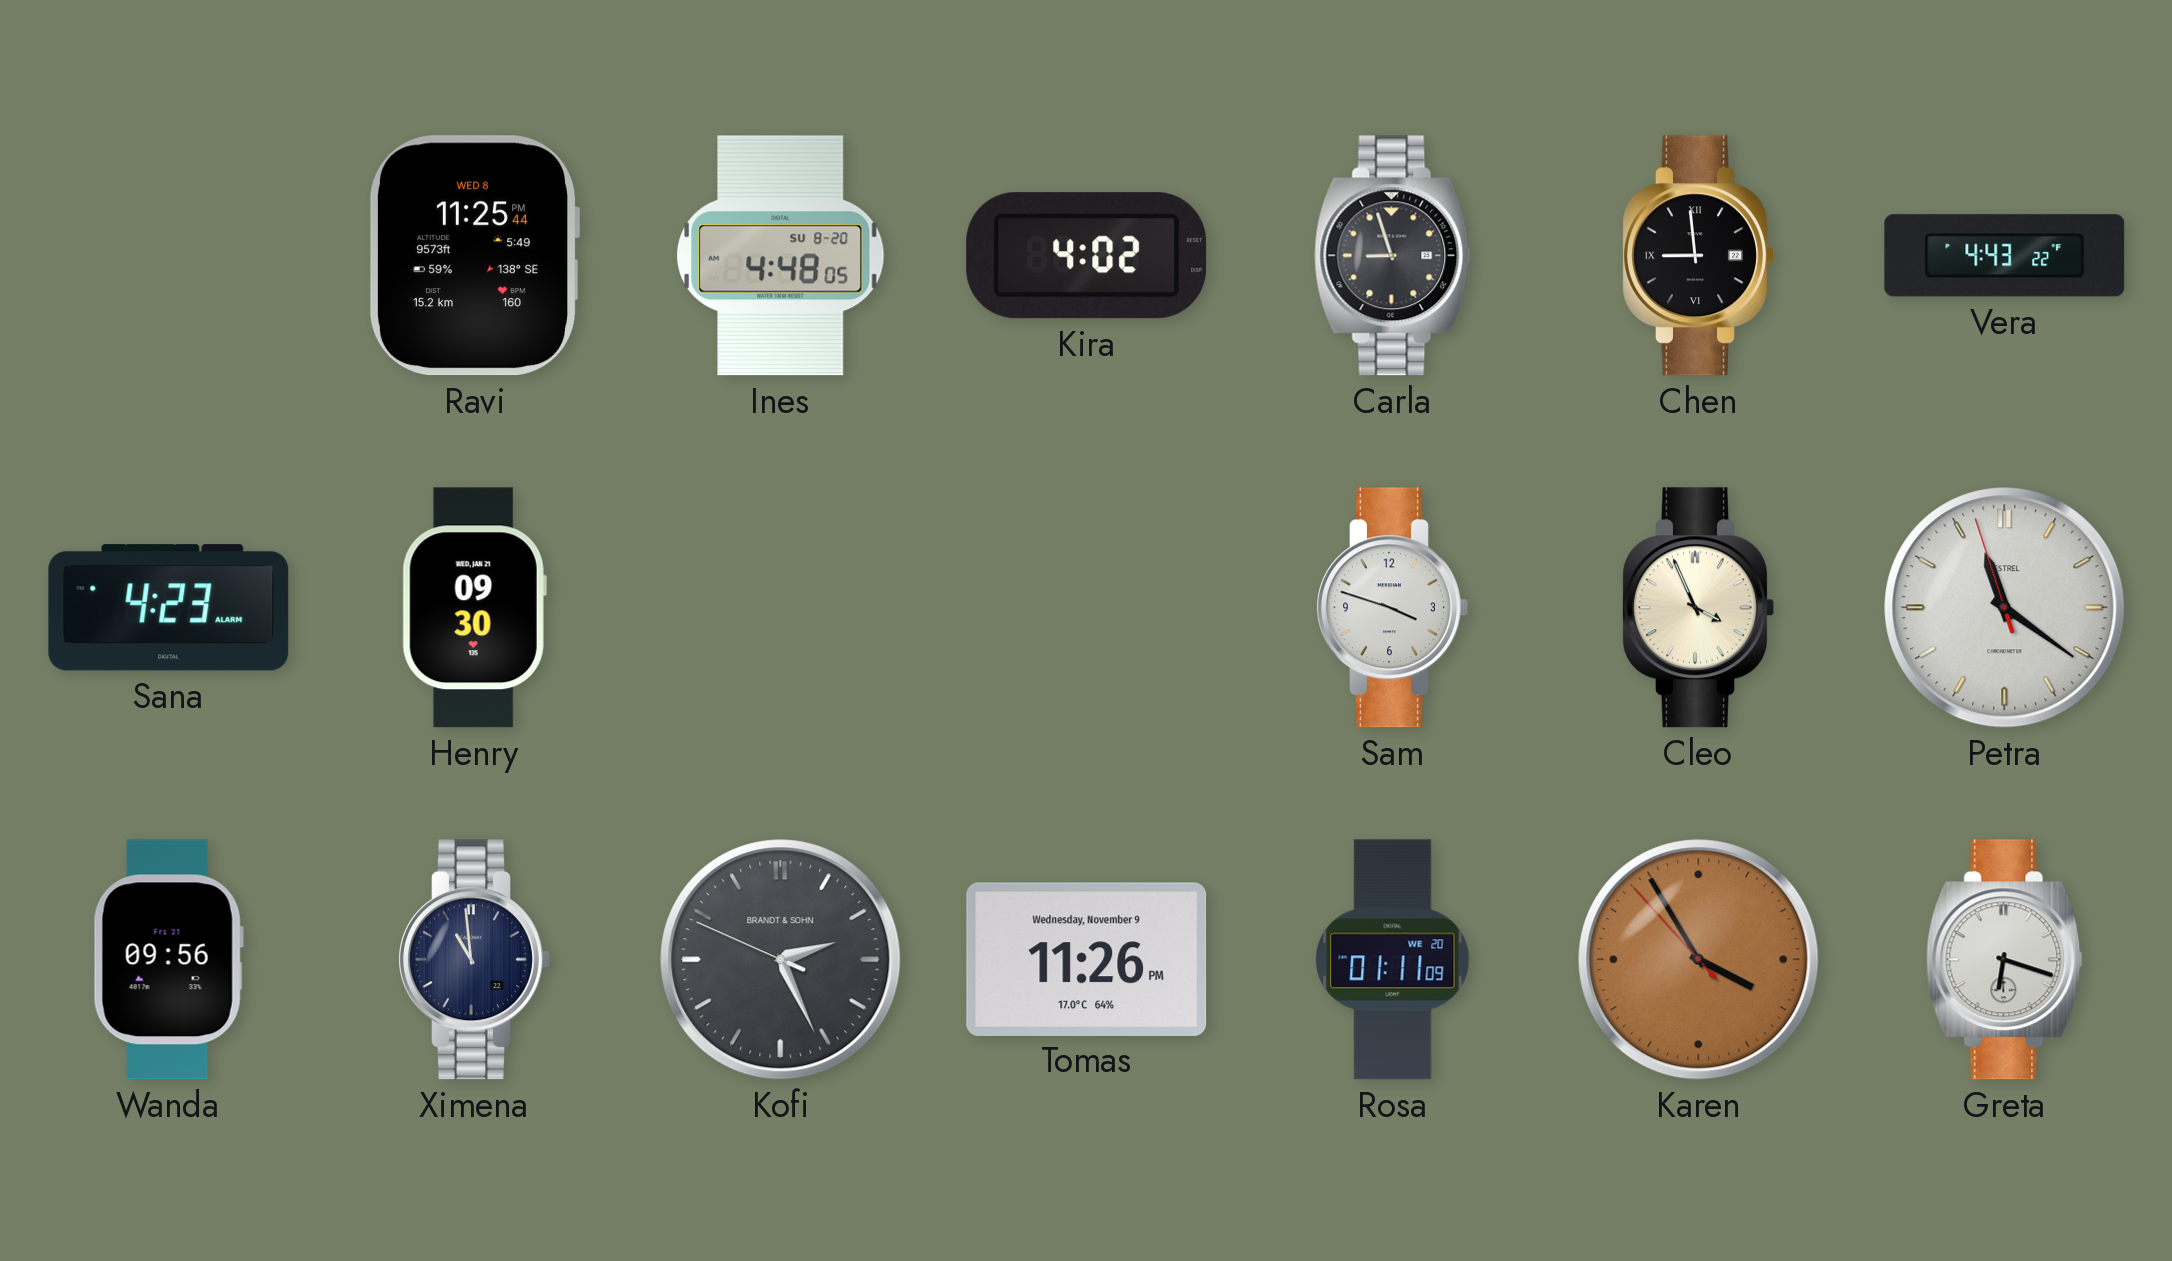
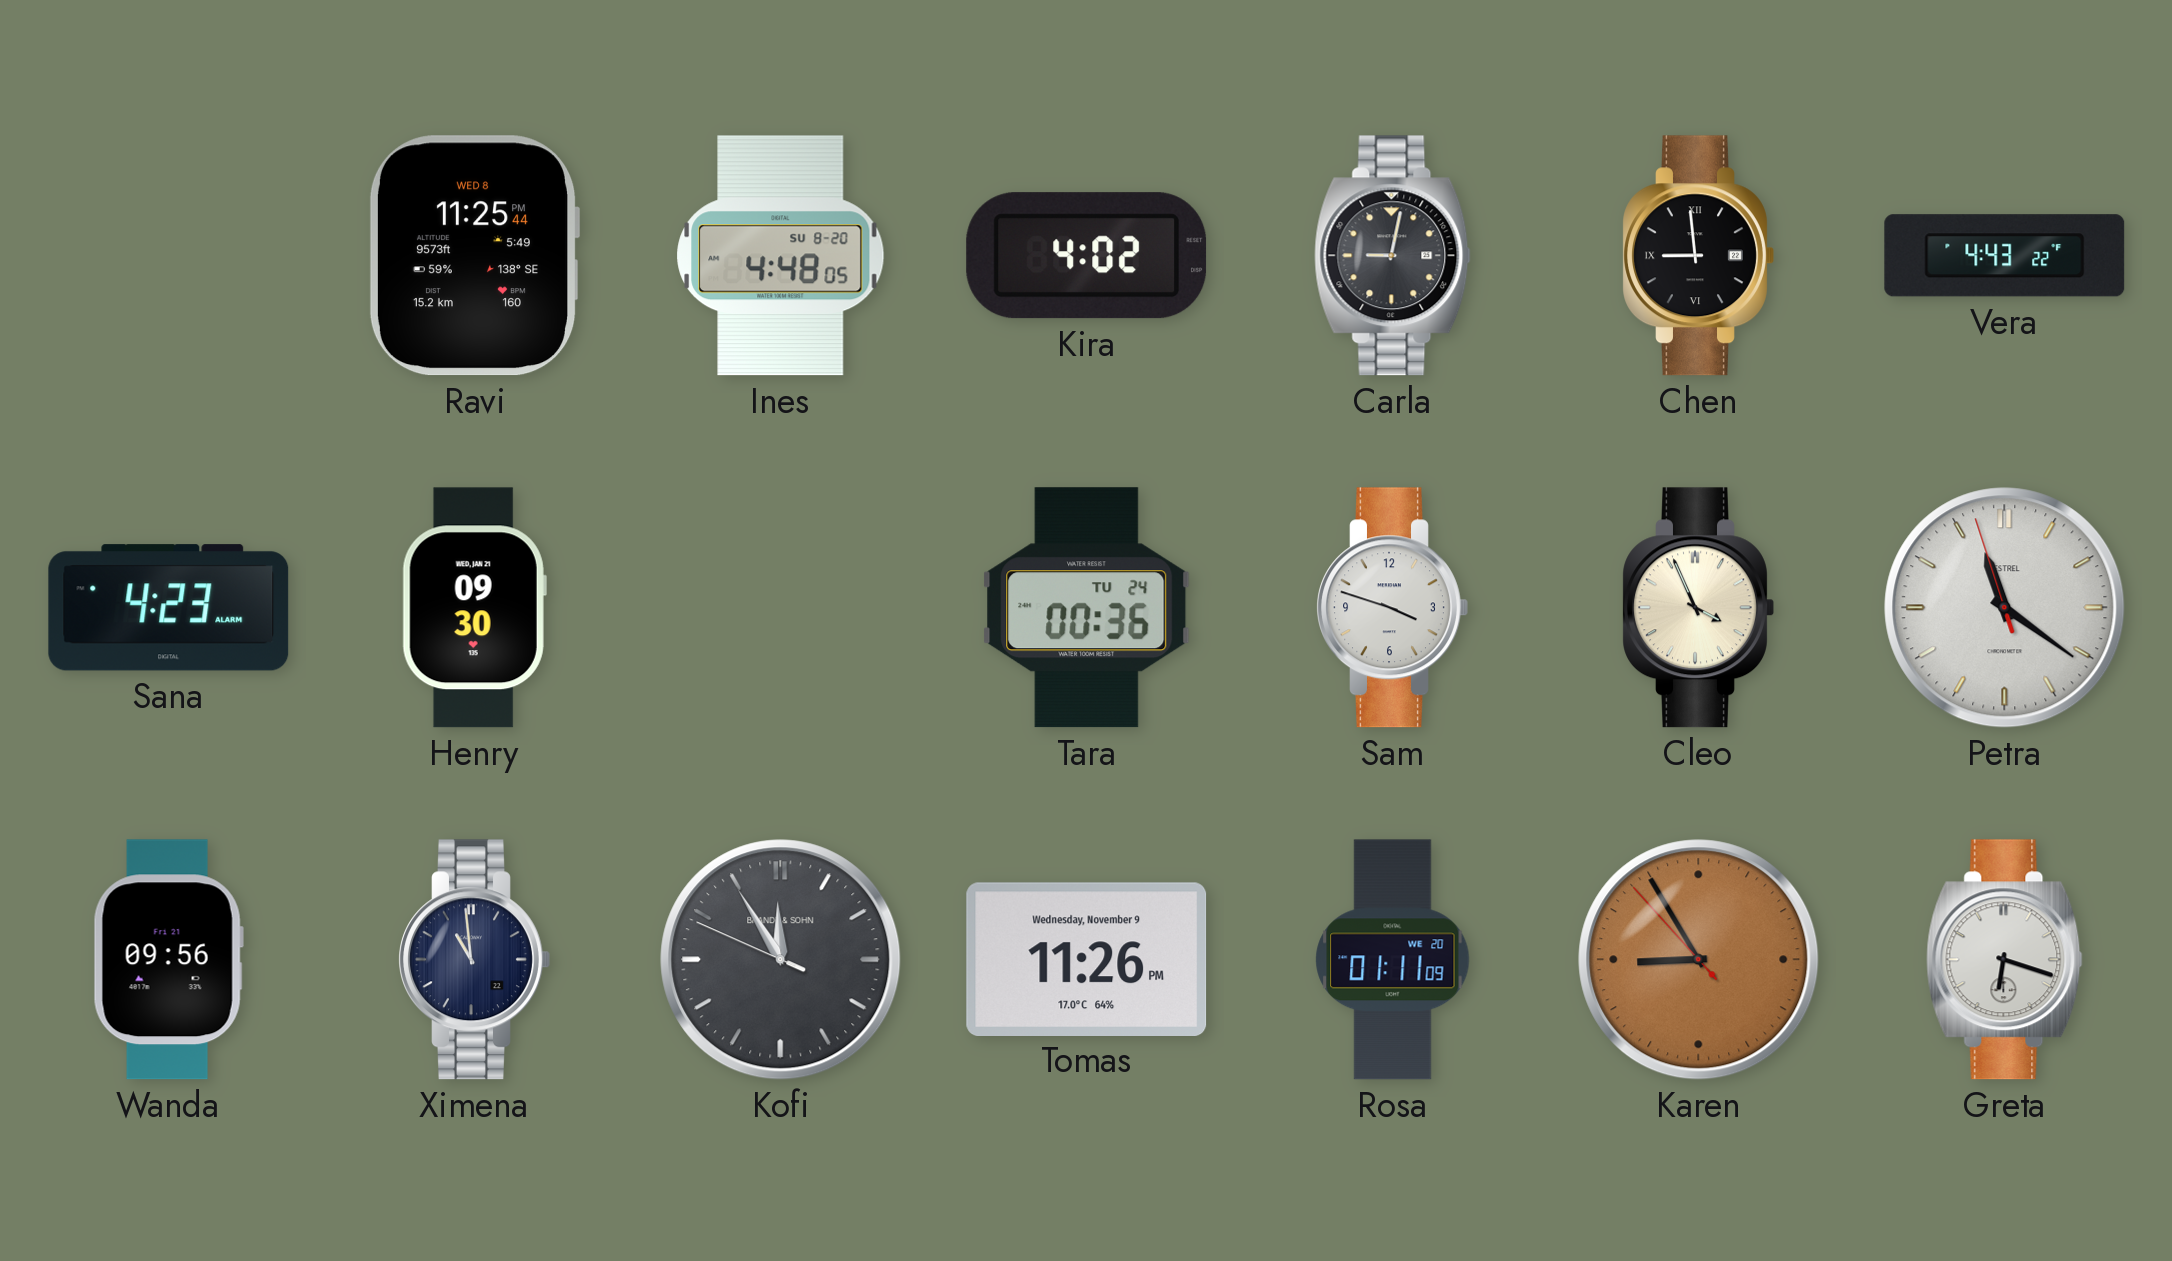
Carla: 8:57 -> 9:02 (1393, 256)
Tara: none -> 00:36 (1087, 608)
Kofi: 2:25 -> 11:54 (781, 960)
Karen: 3:54 -> 8:54 (1699, 960)
